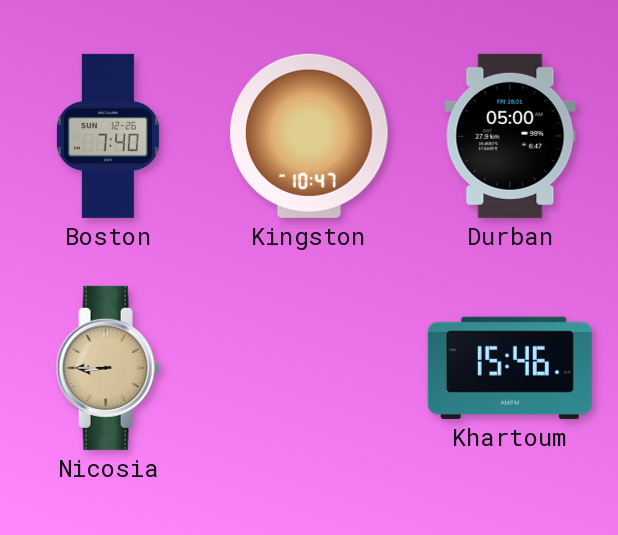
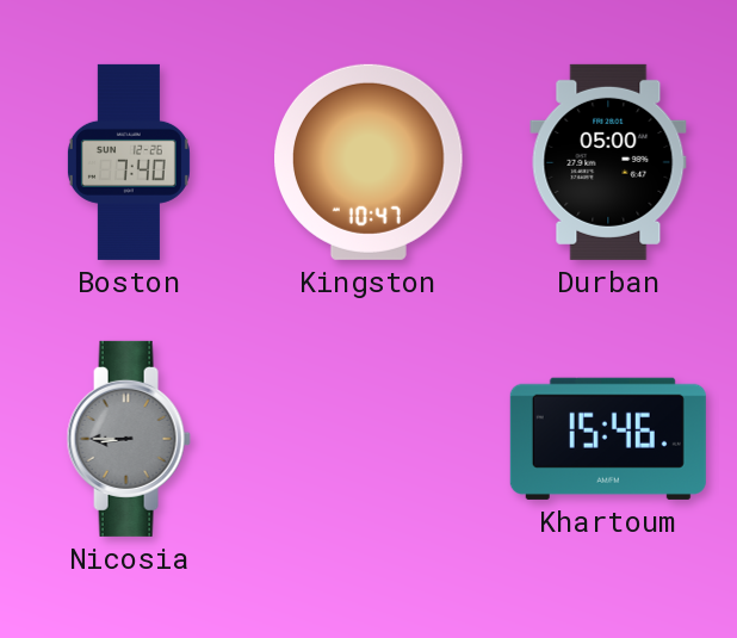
Nicosia dial: champagne -> grey (129, 439)
